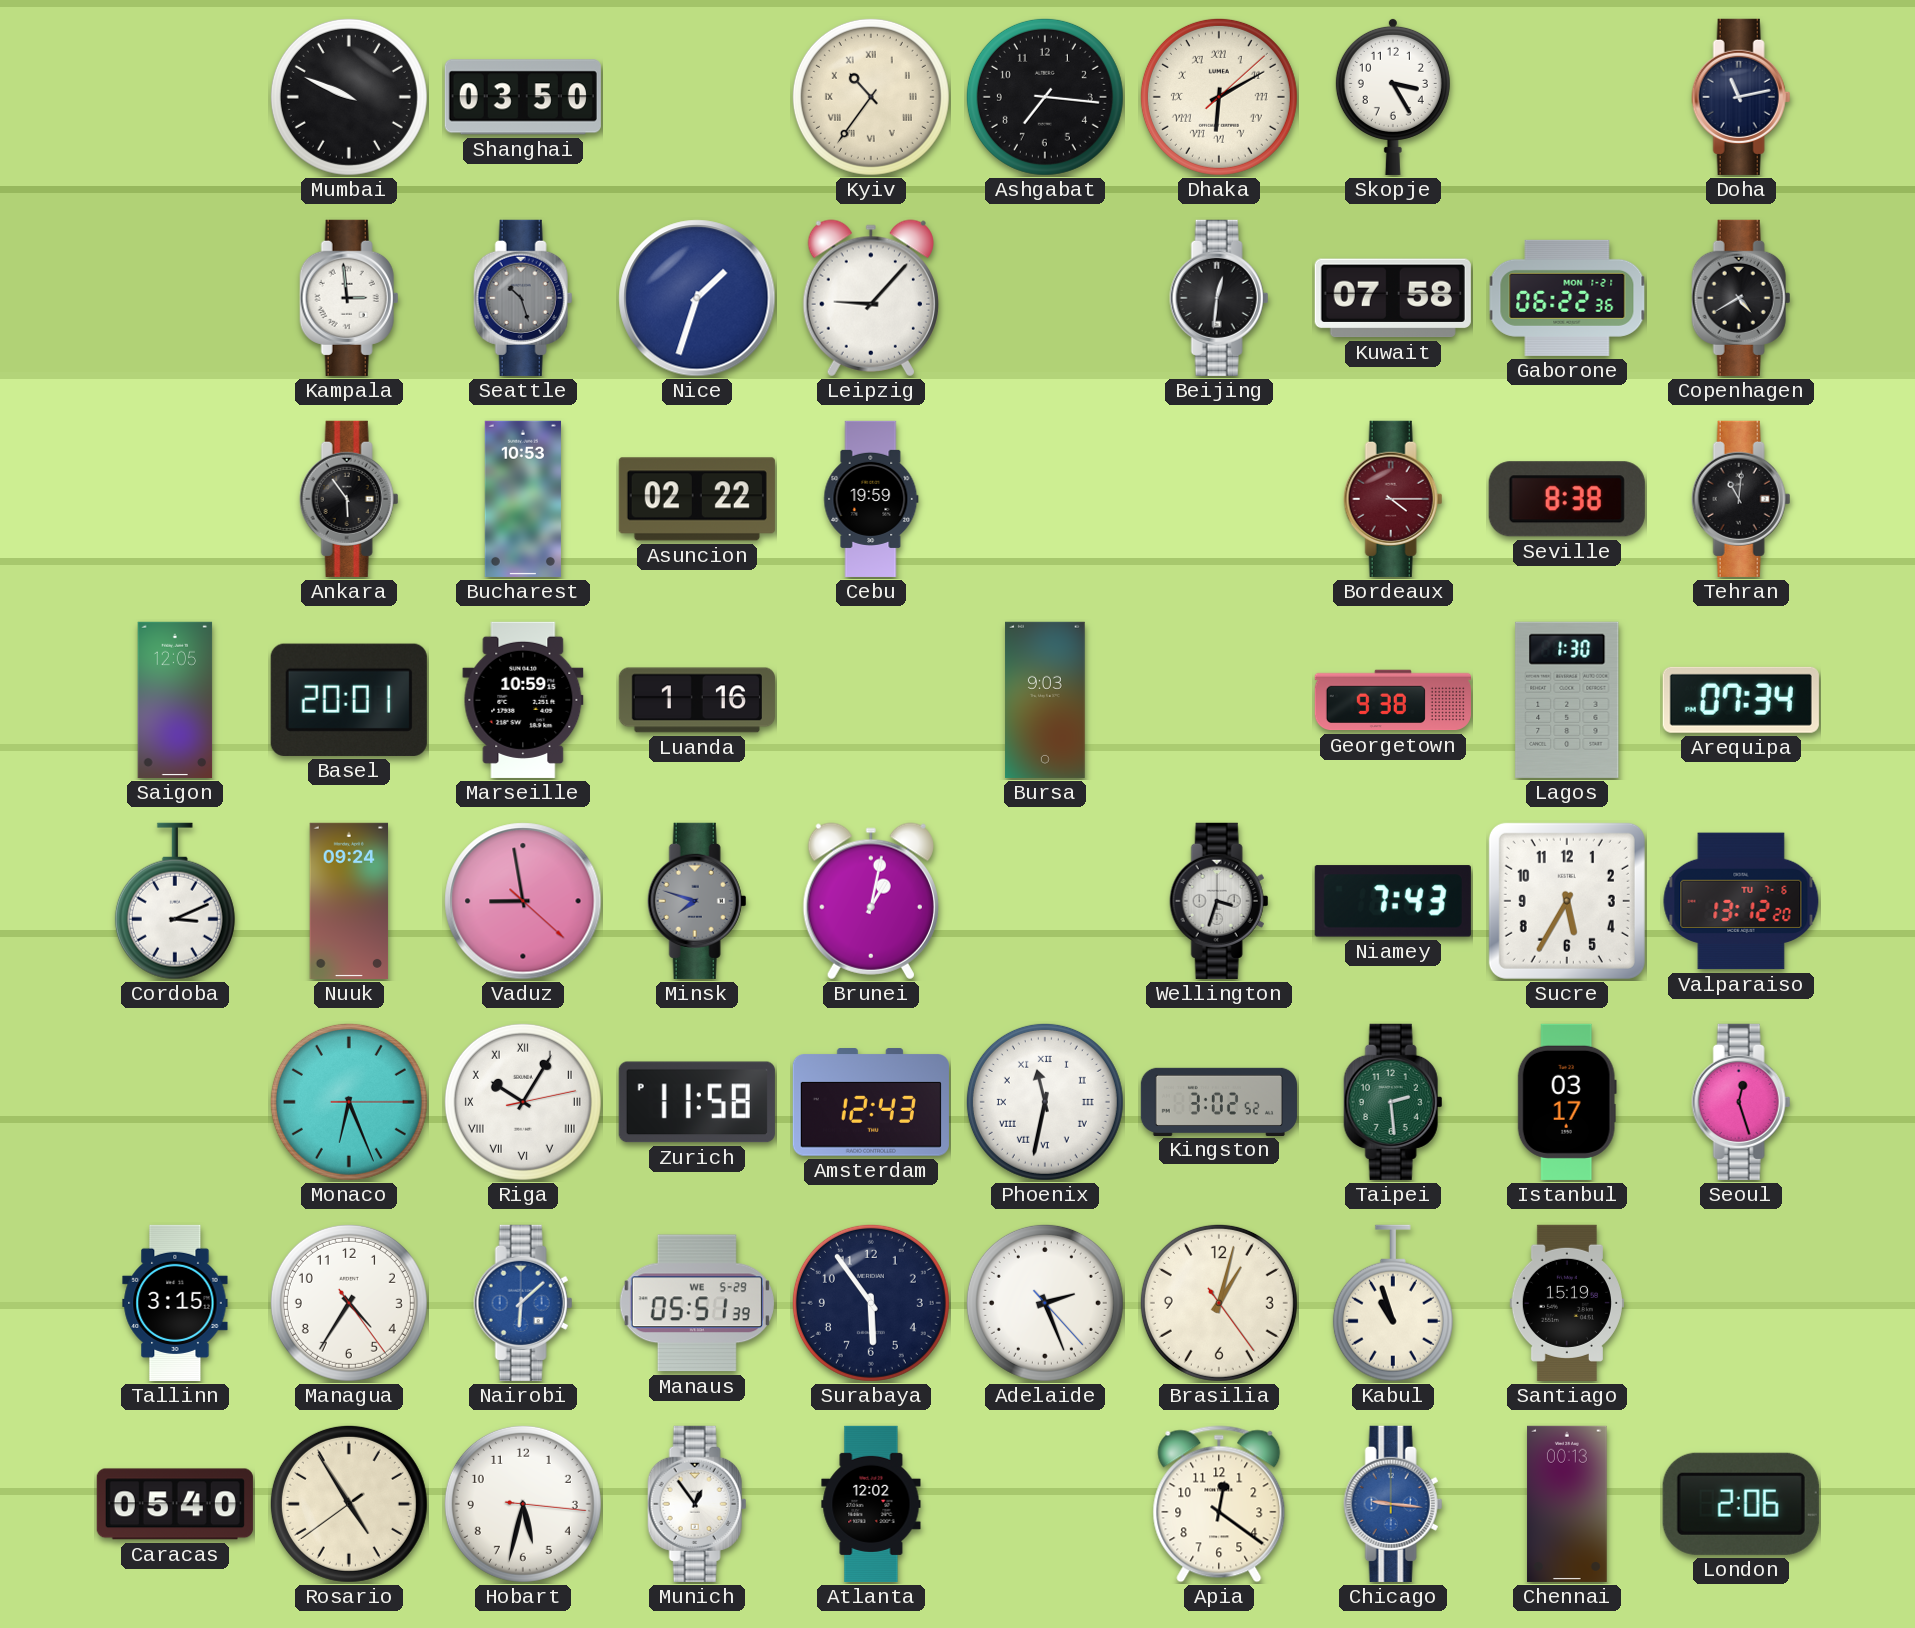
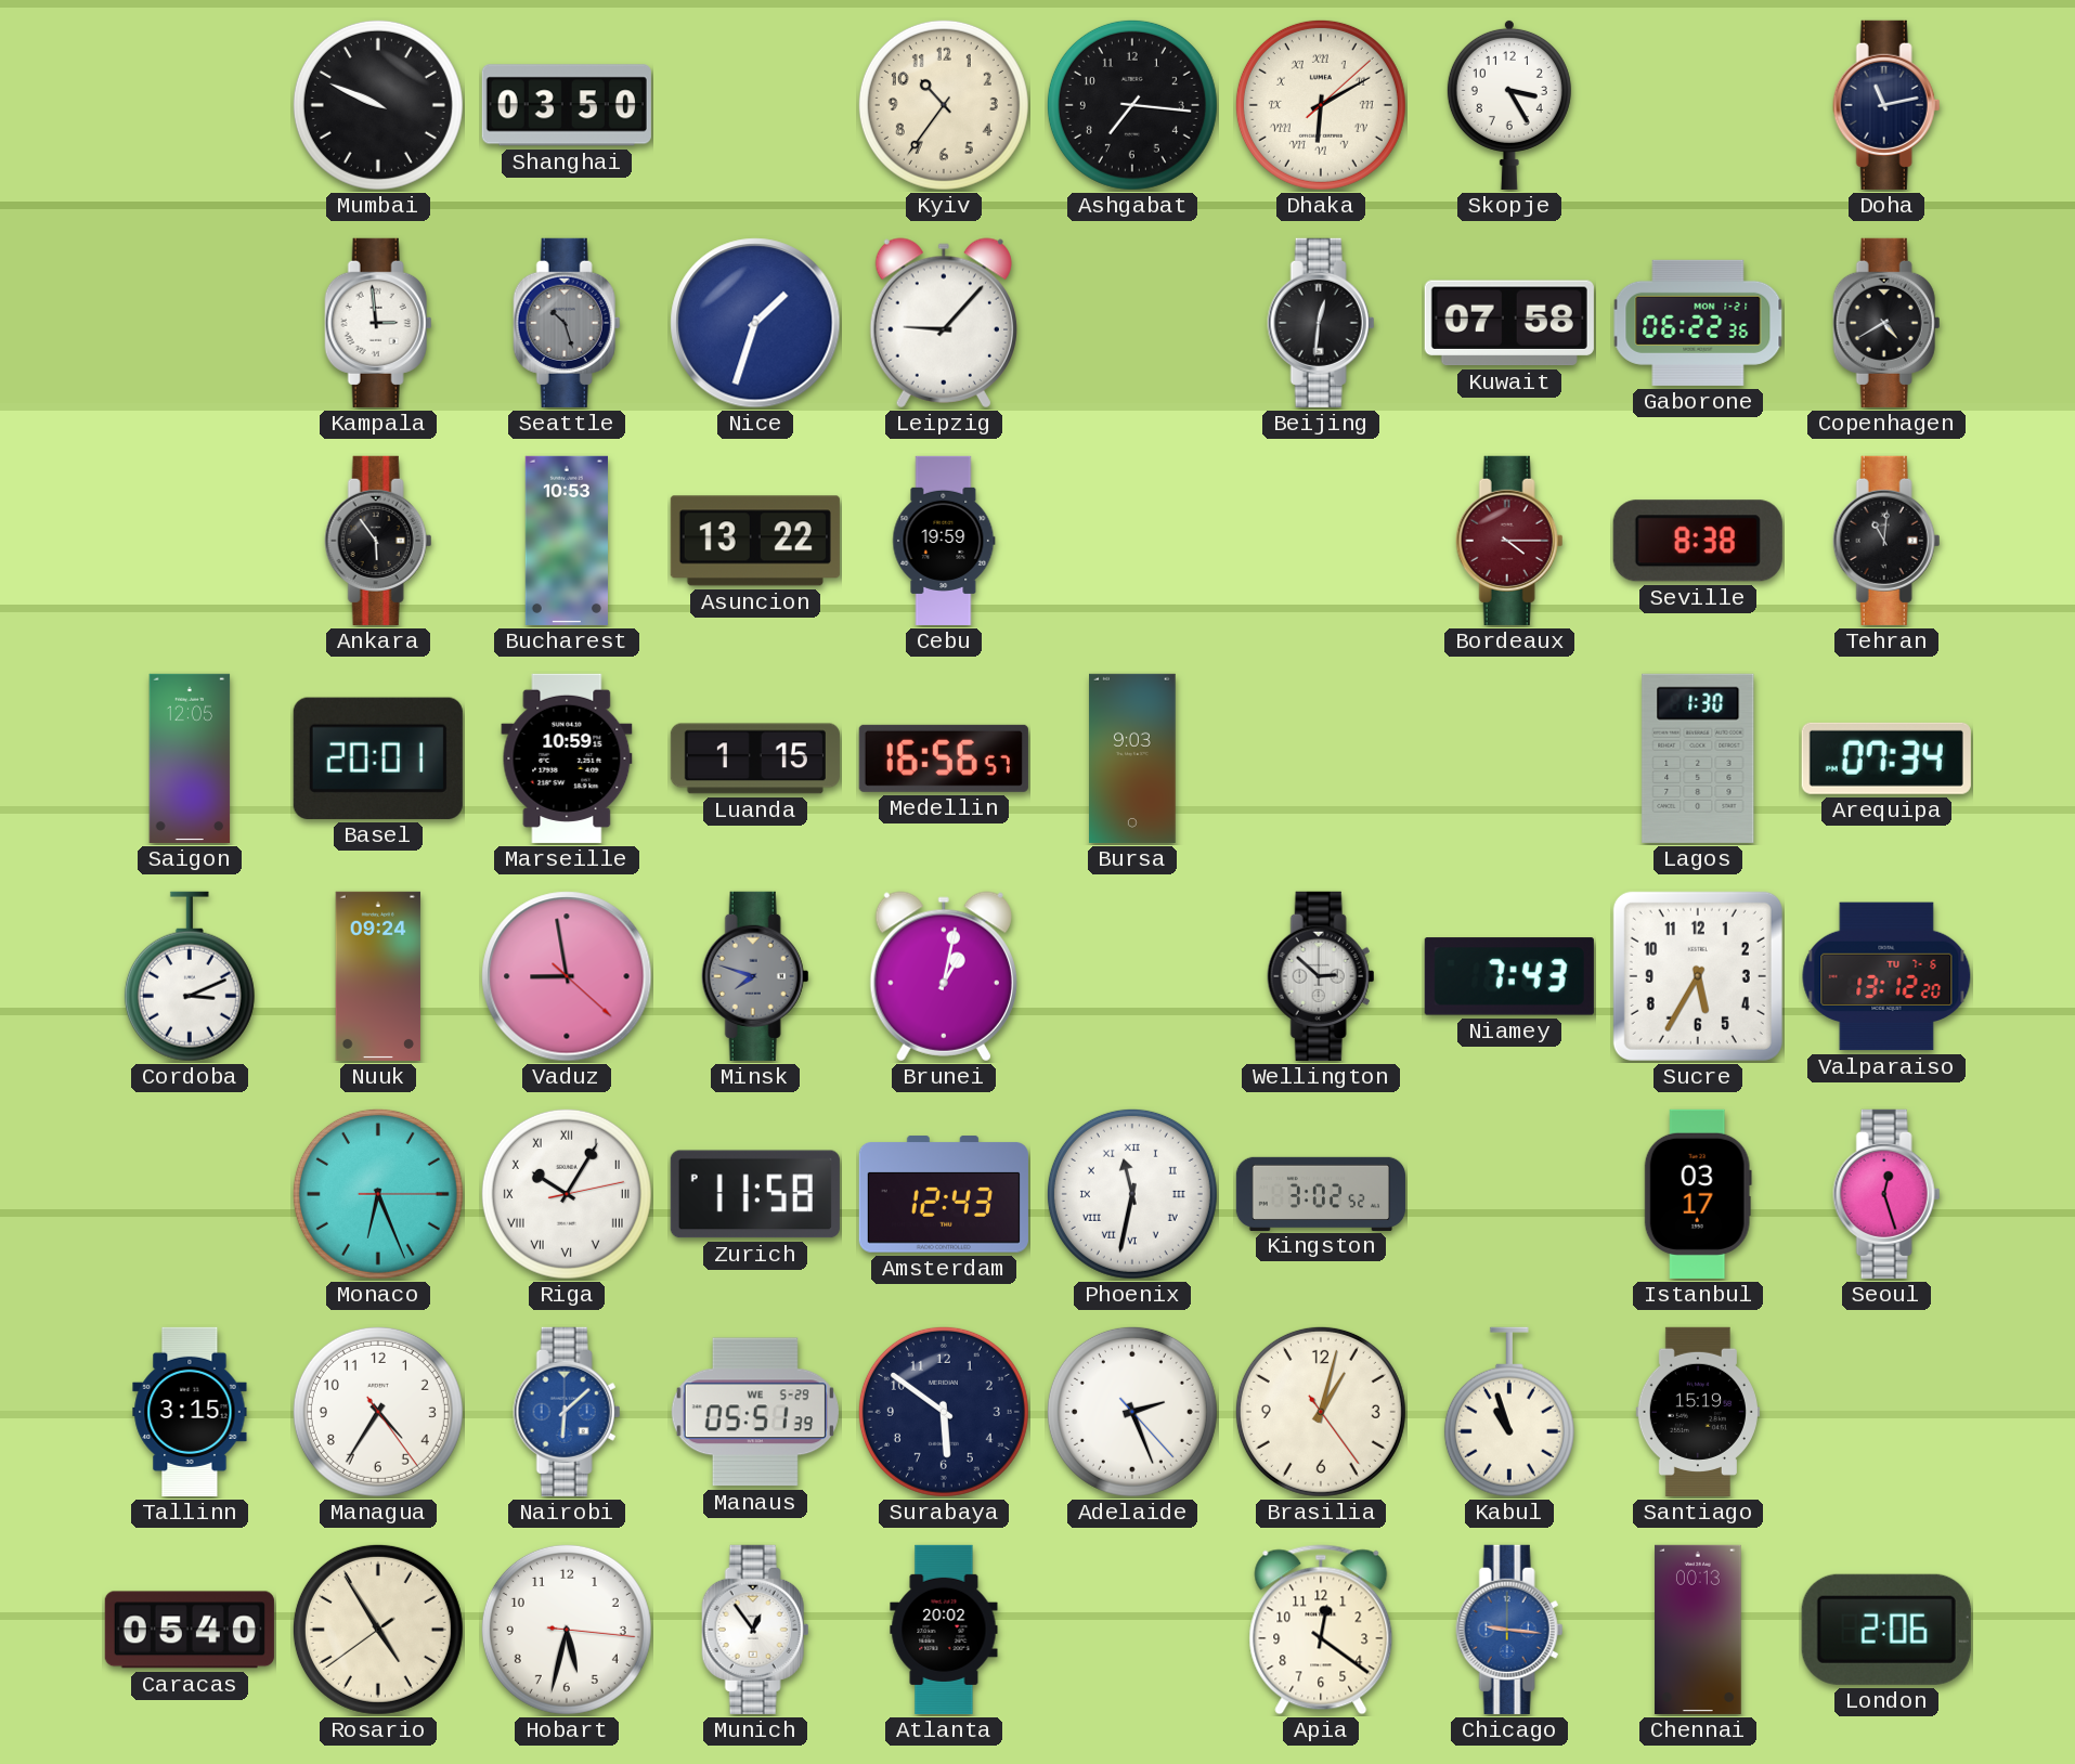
Kyiv numerals: Roman -> Arabic (944, 105)
Asuncion: 02:22 -> 13:22 (755, 541)
Luanda: 1:16 -> 1:15 (755, 758)
Medellin: none -> 16:56 (944, 758)
Georgetown: 9:38 -> none (1393, 700)
Wellington: 3:33 -> 2:52 (1321, 976)
Taipei: 2:29 -> none (1393, 1102)
Surabaya: 5:54 -> 5:51 (944, 1412)
Atlanta: 12:02 -> 20:02 (944, 1630)
